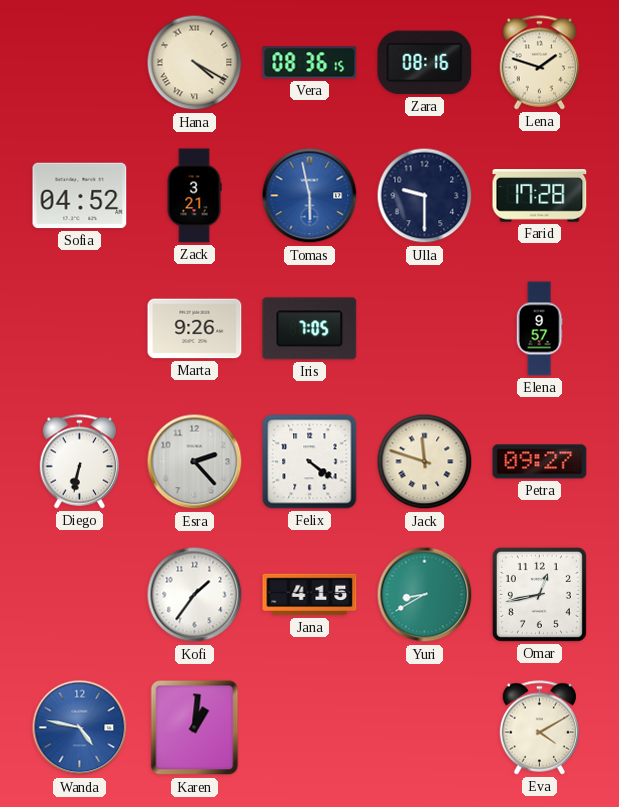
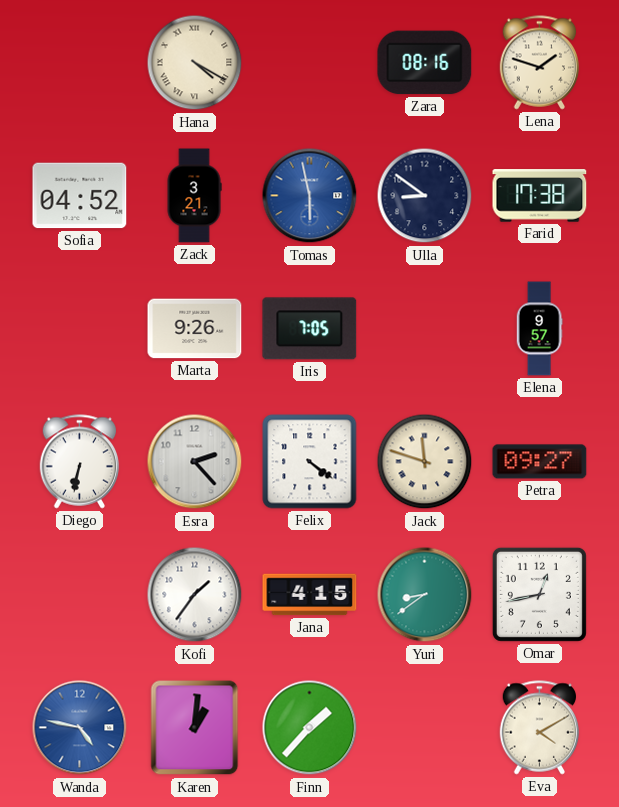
Vera: 08:36 -> none (310, 63)
Ulla: 9:30 -> 8:51 (425, 196)
Farid: 17:28 -> 17:38 (540, 196)
Yuri: 8:40 -> 8:39 (425, 595)
Finn: none -> 1:37 (310, 728)
